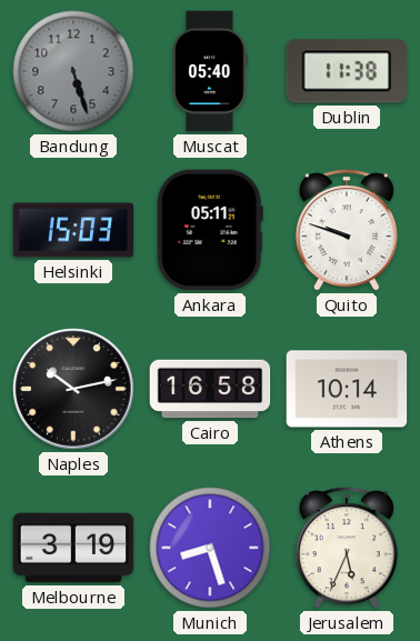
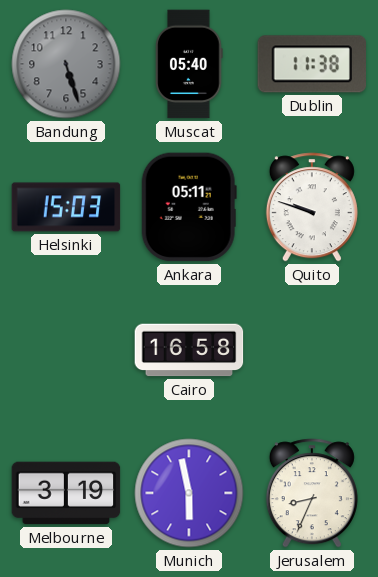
Naples: 10:13 -> none (73, 389)
Athens: 10:14 -> none (347, 389)
Munich: 8:27 -> 5:58 (189, 493)
Jerusalem: 5:34 -> 8:34 (312, 493)
